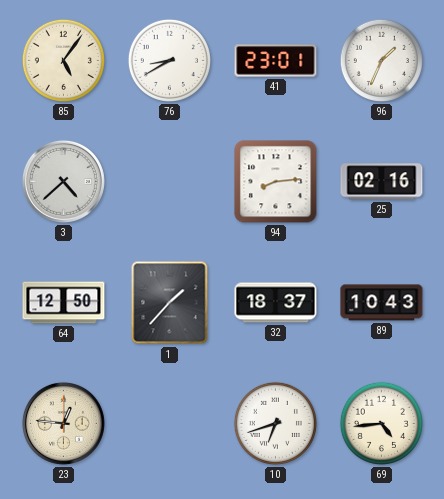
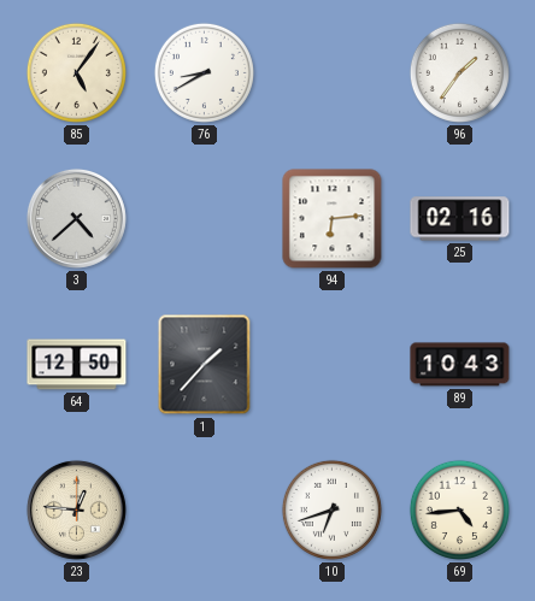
41: 23:01 -> none (276, 61)
96: 1:34 -> 1:36 (459, 72)
94: 8:14 -> 6:14 (333, 219)
32: 18:37 -> none (276, 303)
